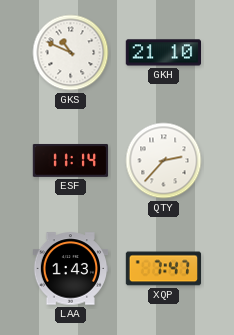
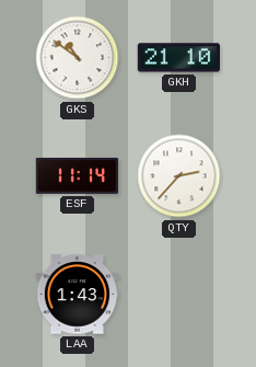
GKS: 10:49 -> 10:51 (78, 58)
XQP: 7:47 -> none (164, 269)
